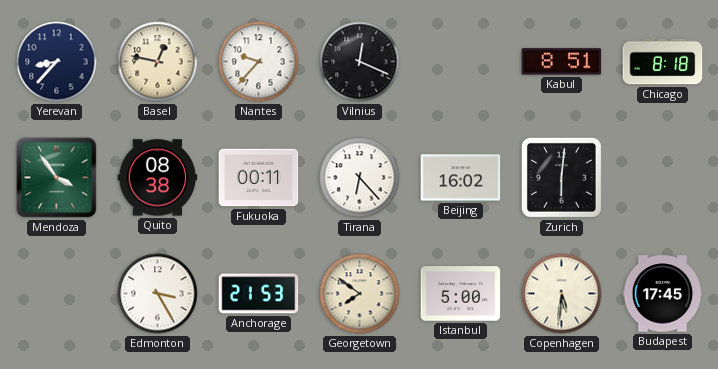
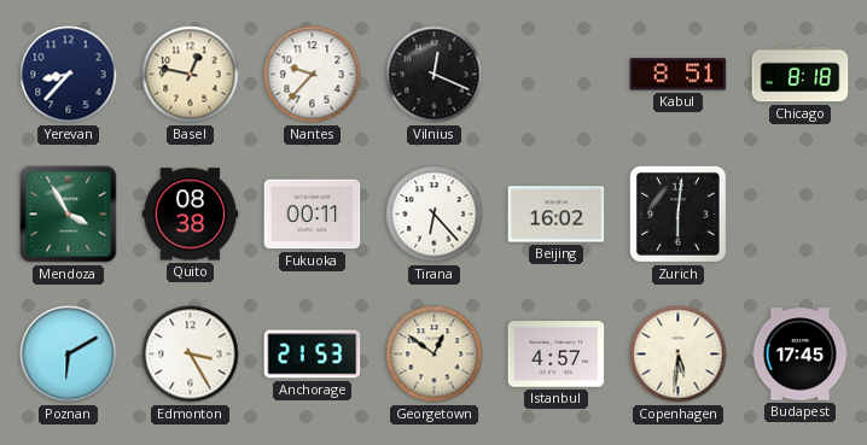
Mendoza: 3:54 -> 3:55 (69, 215)
Poznan: none -> 6:10 (69, 355)
Georgetown: 7:51 -> 12:51 (435, 355)
Istanbul: 5:00 -> 4:57 (557, 355)
